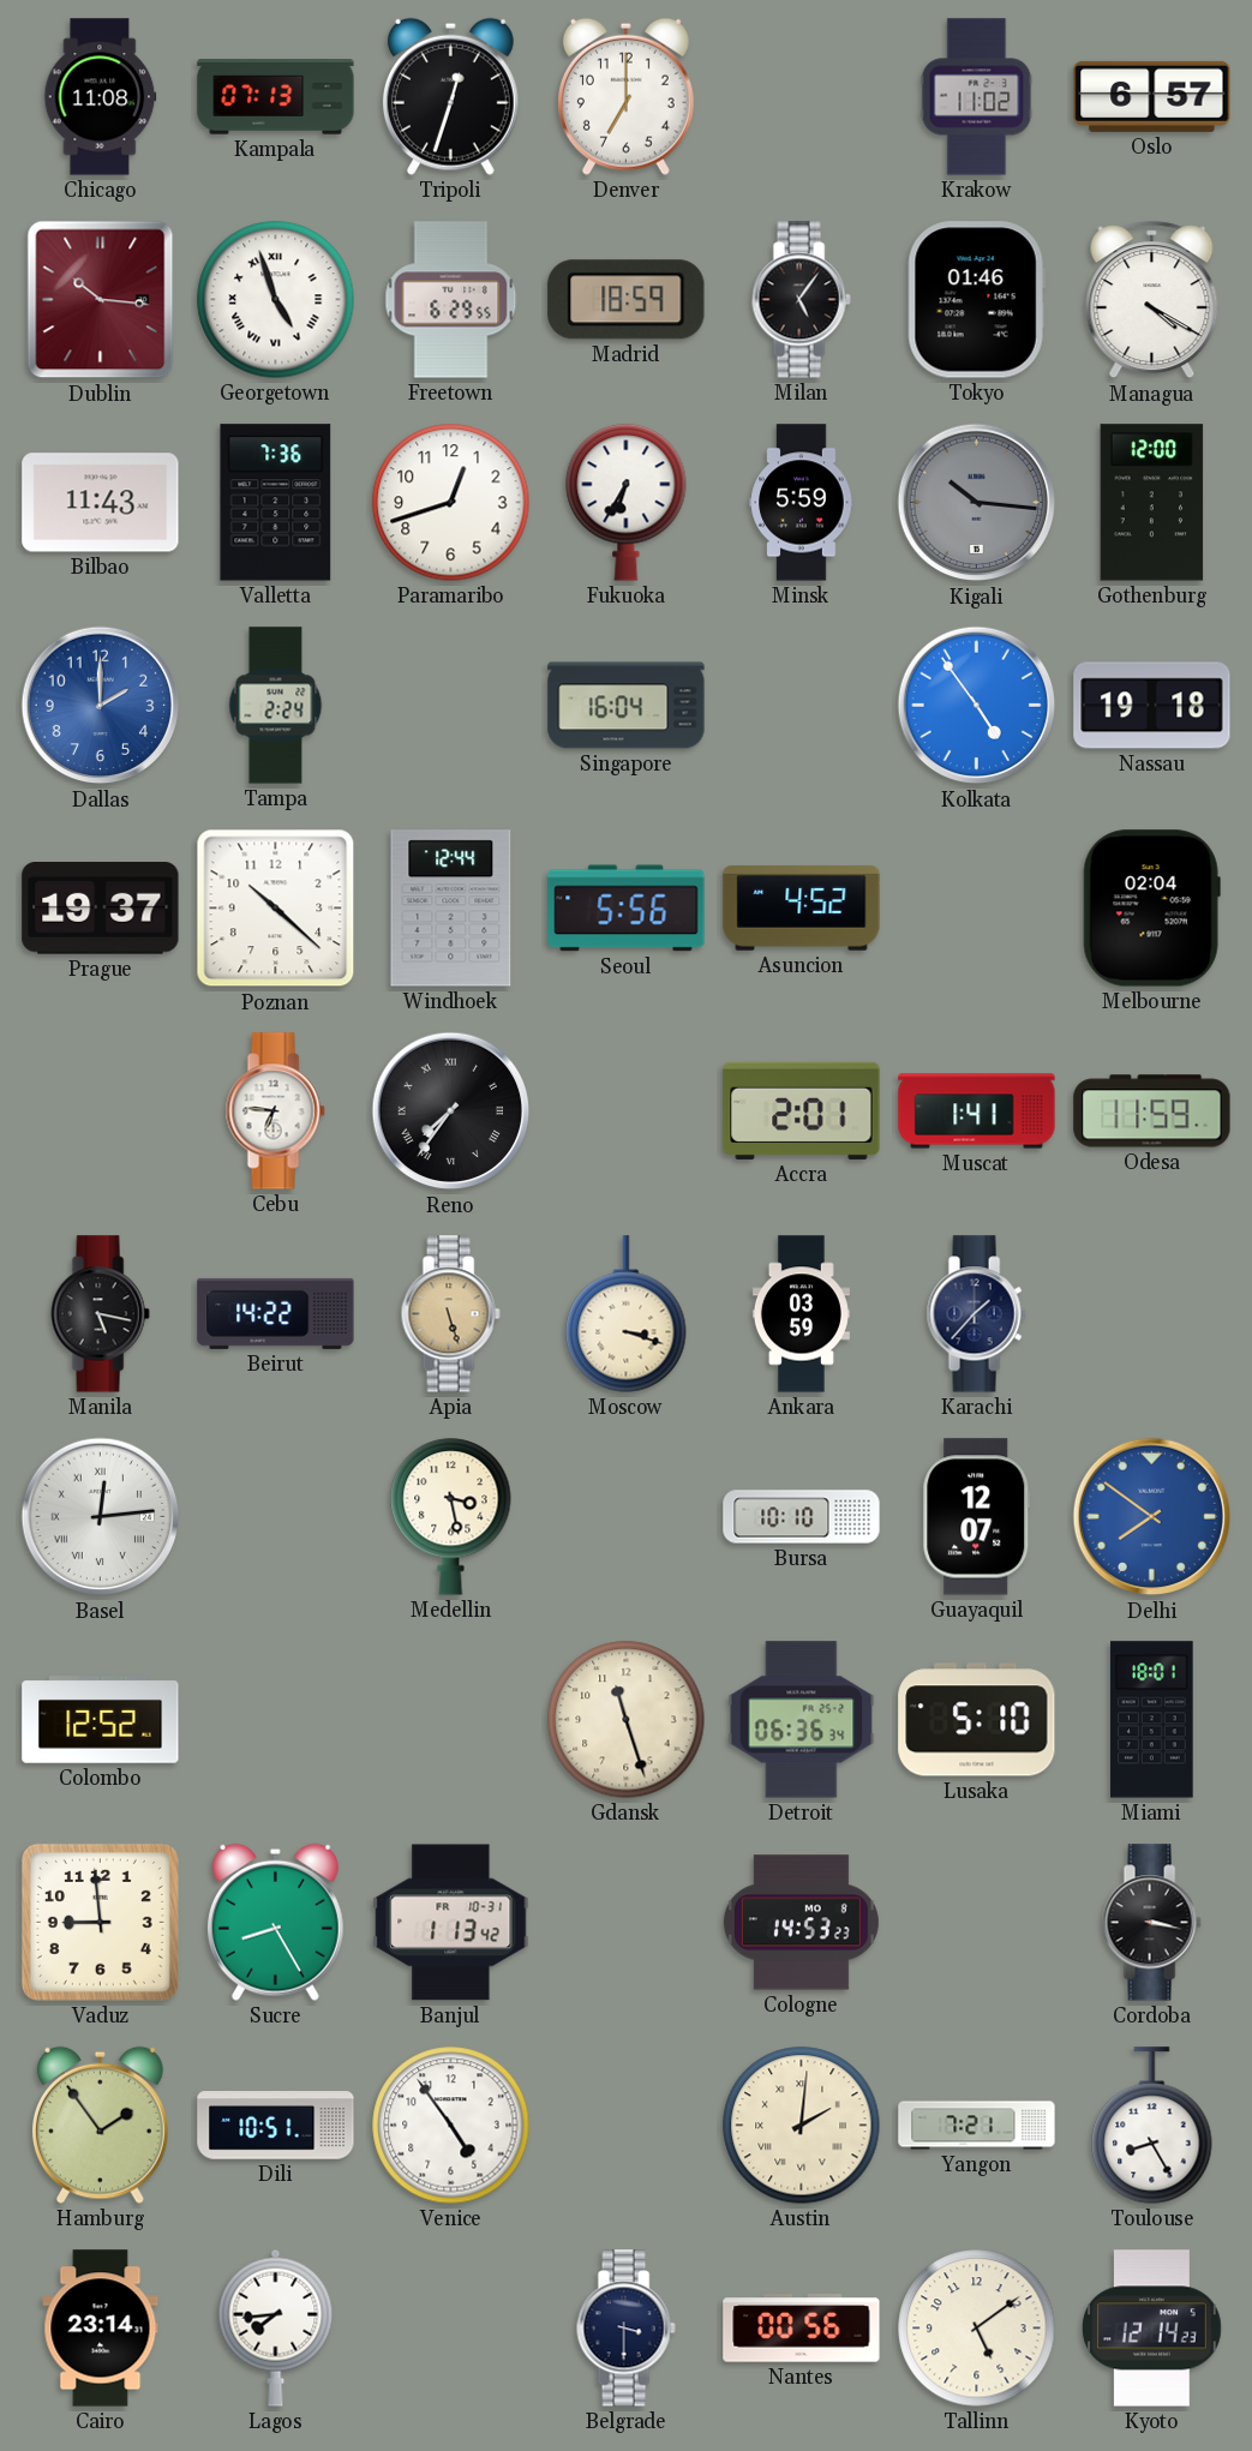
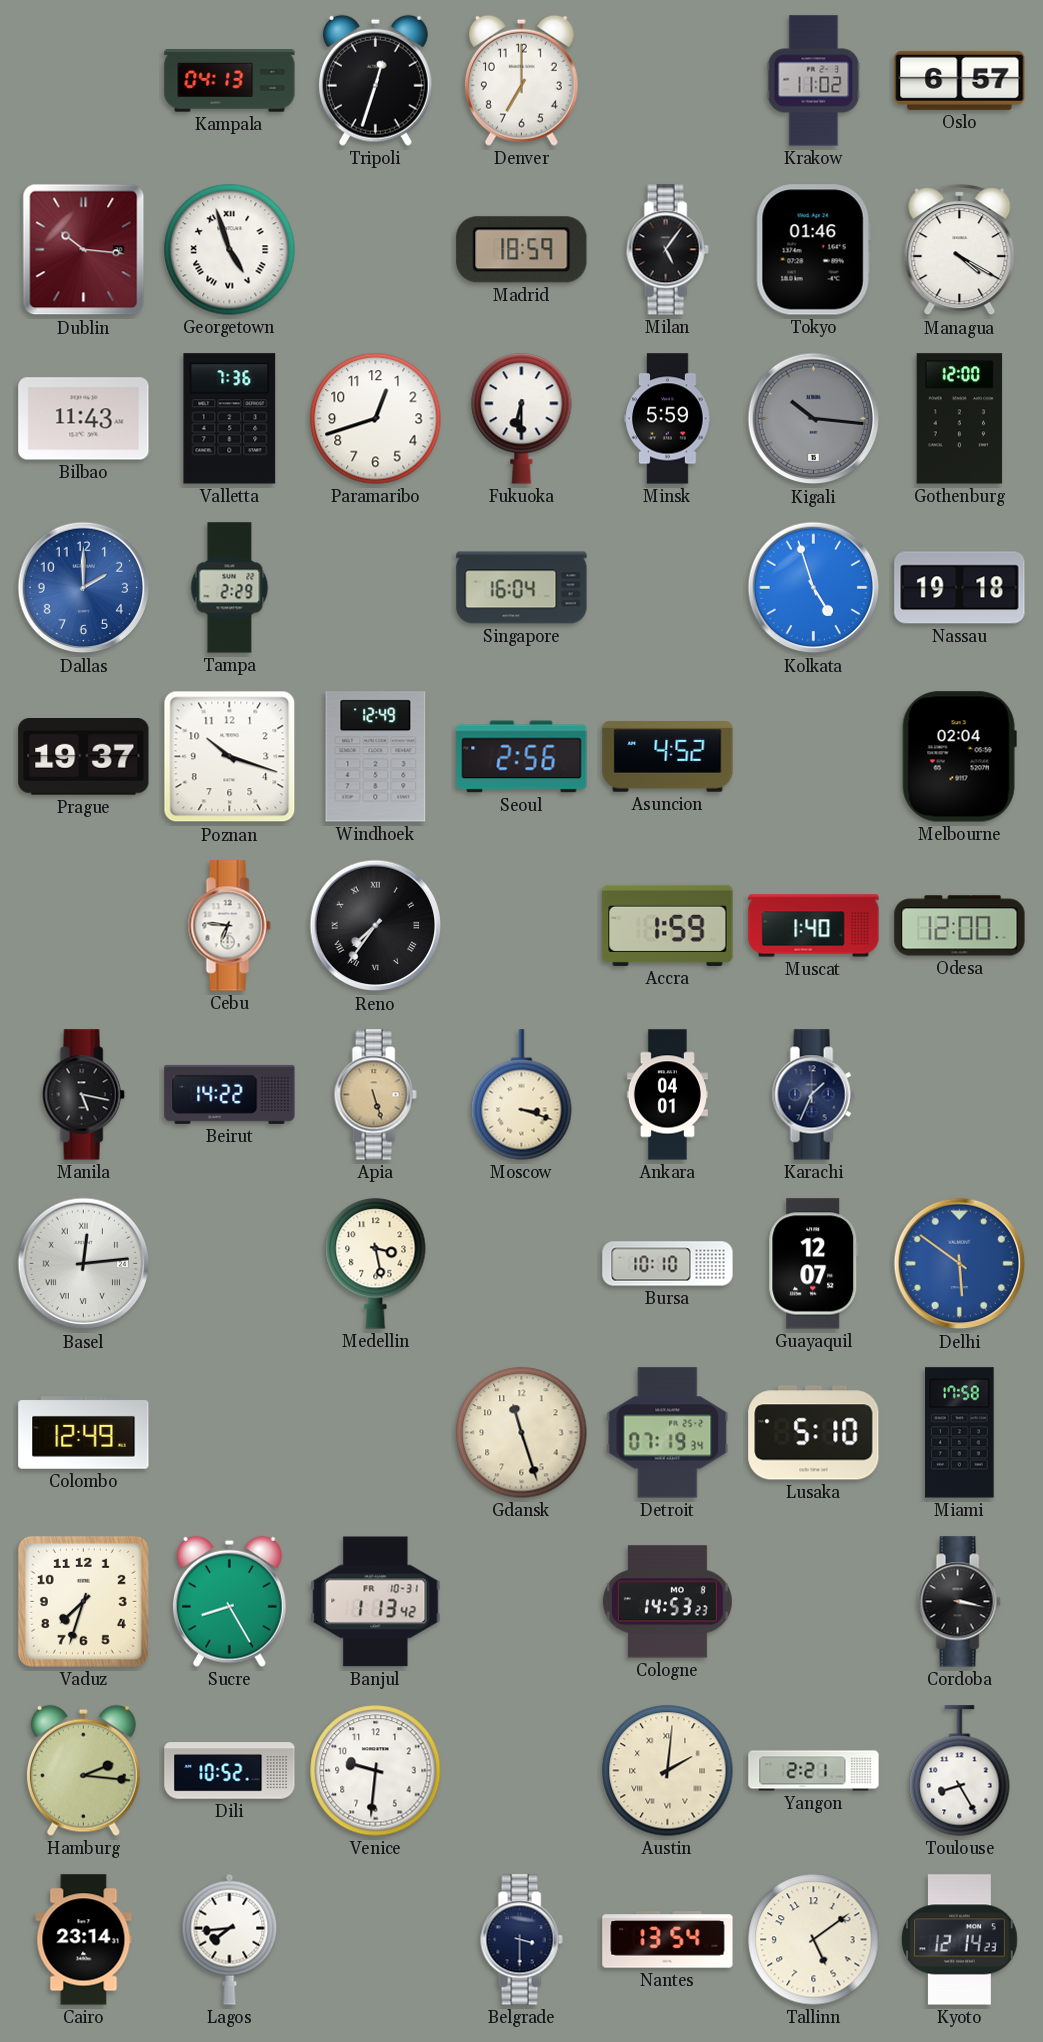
Chicago: 11:08 -> none (101, 97)
Kampala: 07:13 -> 04:13 (230, 81)
Freetown: 6:29 -> none (451, 300)
Fukuoka: 6:35 -> 6:30 (522, 419)
Tampa: 2:24 -> 2:29 (230, 588)
Kolkata: 4:54 -> 4:57 (814, 588)
Poznan: 10:22 -> 10:18 (230, 757)
Windhoek: 12:44 -> 12:49 (376, 757)
Seoul: 5:56 -> 2:56 (522, 757)
Accra: 2:01 -> 1:59 (668, 925)
Muscat: 1:41 -> 1:40 (814, 926)
Odesa: 11:59 -> 12:00 (960, 926)
Ankara: 03:59 -> 04:01 (667, 1095)
Karachi: 1:37 -> 1:34 (813, 1095)
Delhi: 7:51 -> 5:51 (960, 1264)
Colombo: 12:52 -> 12:49 (84, 1433)
Detroit: 06:36 -> 07:19 (668, 1433)
Miami: 18:01 -> 17:58 (960, 1433)
Vaduz: 8:59 -> 7:33 (83, 1601)
Hamburg: 1:54 -> 2:16 (83, 1770)
Dili: 10:51 -> 10:52 (230, 1771)
Venice: 4:54 -> 9:31 (376, 1771)
Yangon: 7:21 -> 2:21 (814, 1771)
Nantes: 00:56 -> 13:54 (668, 1940)
